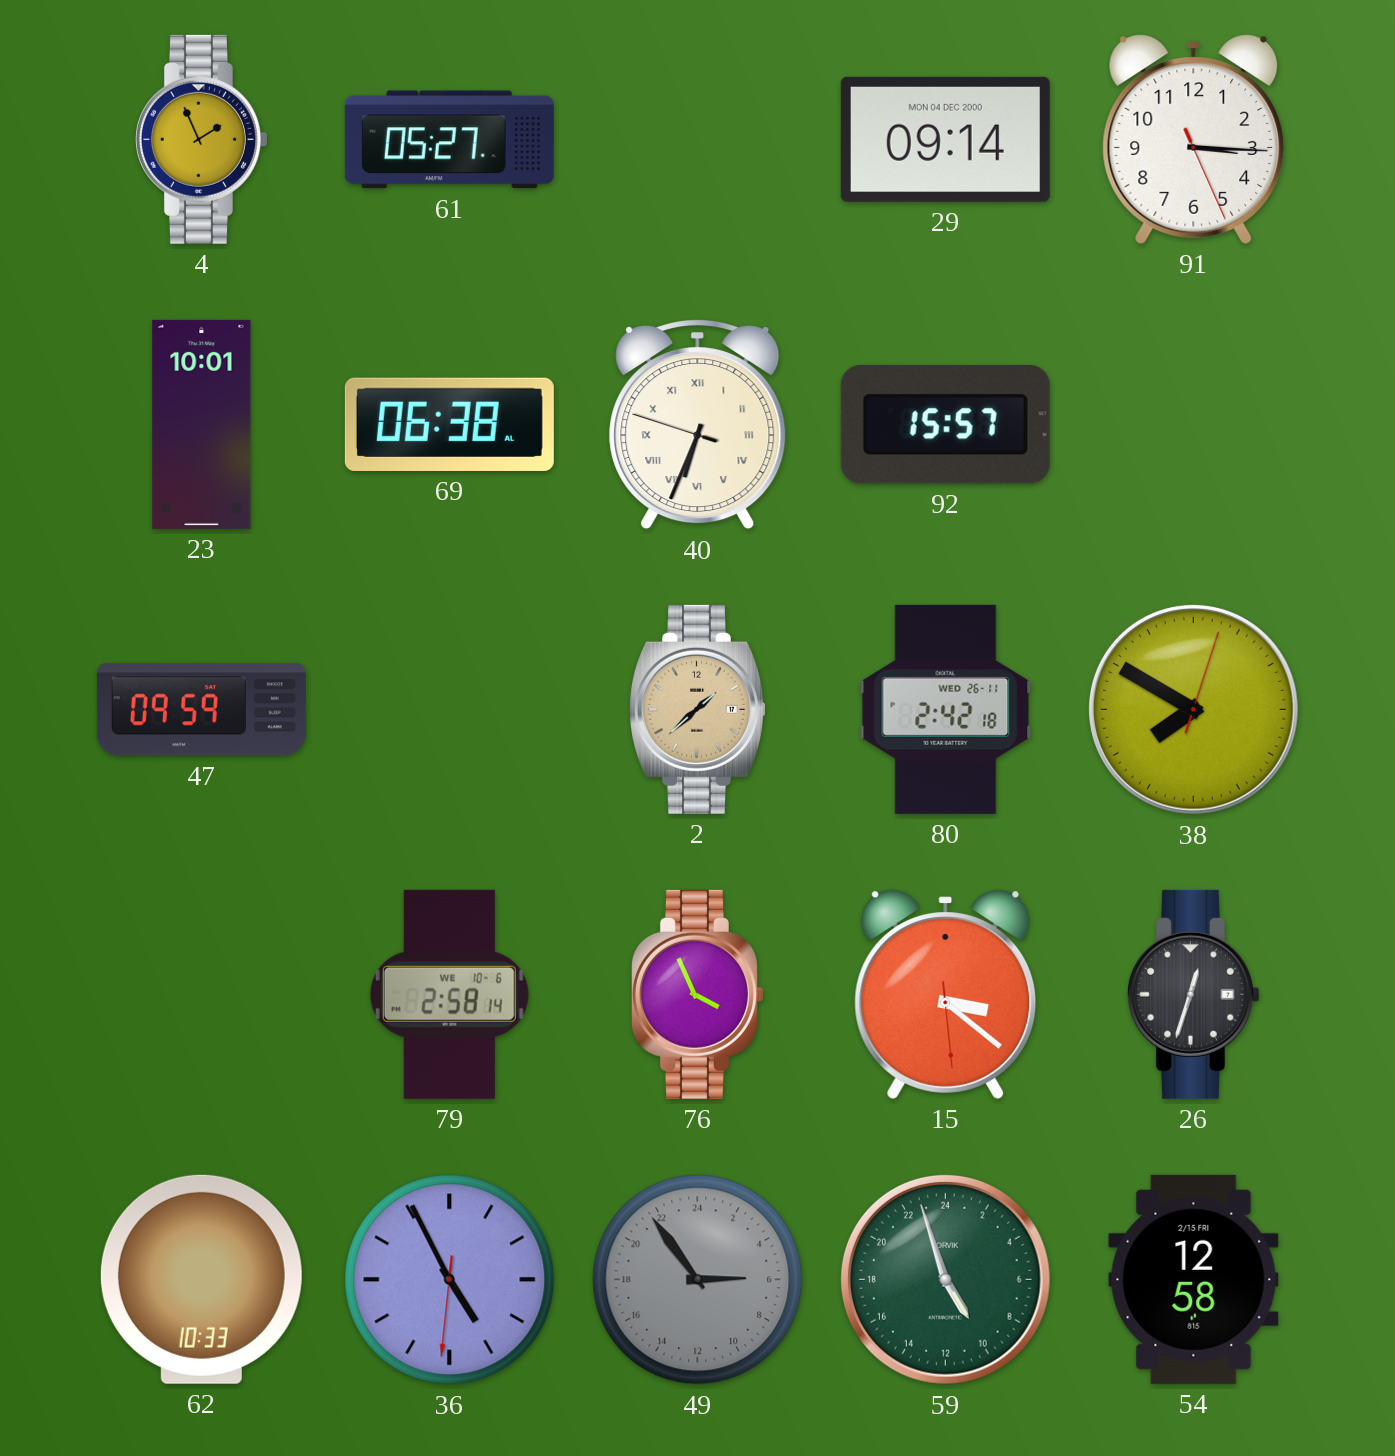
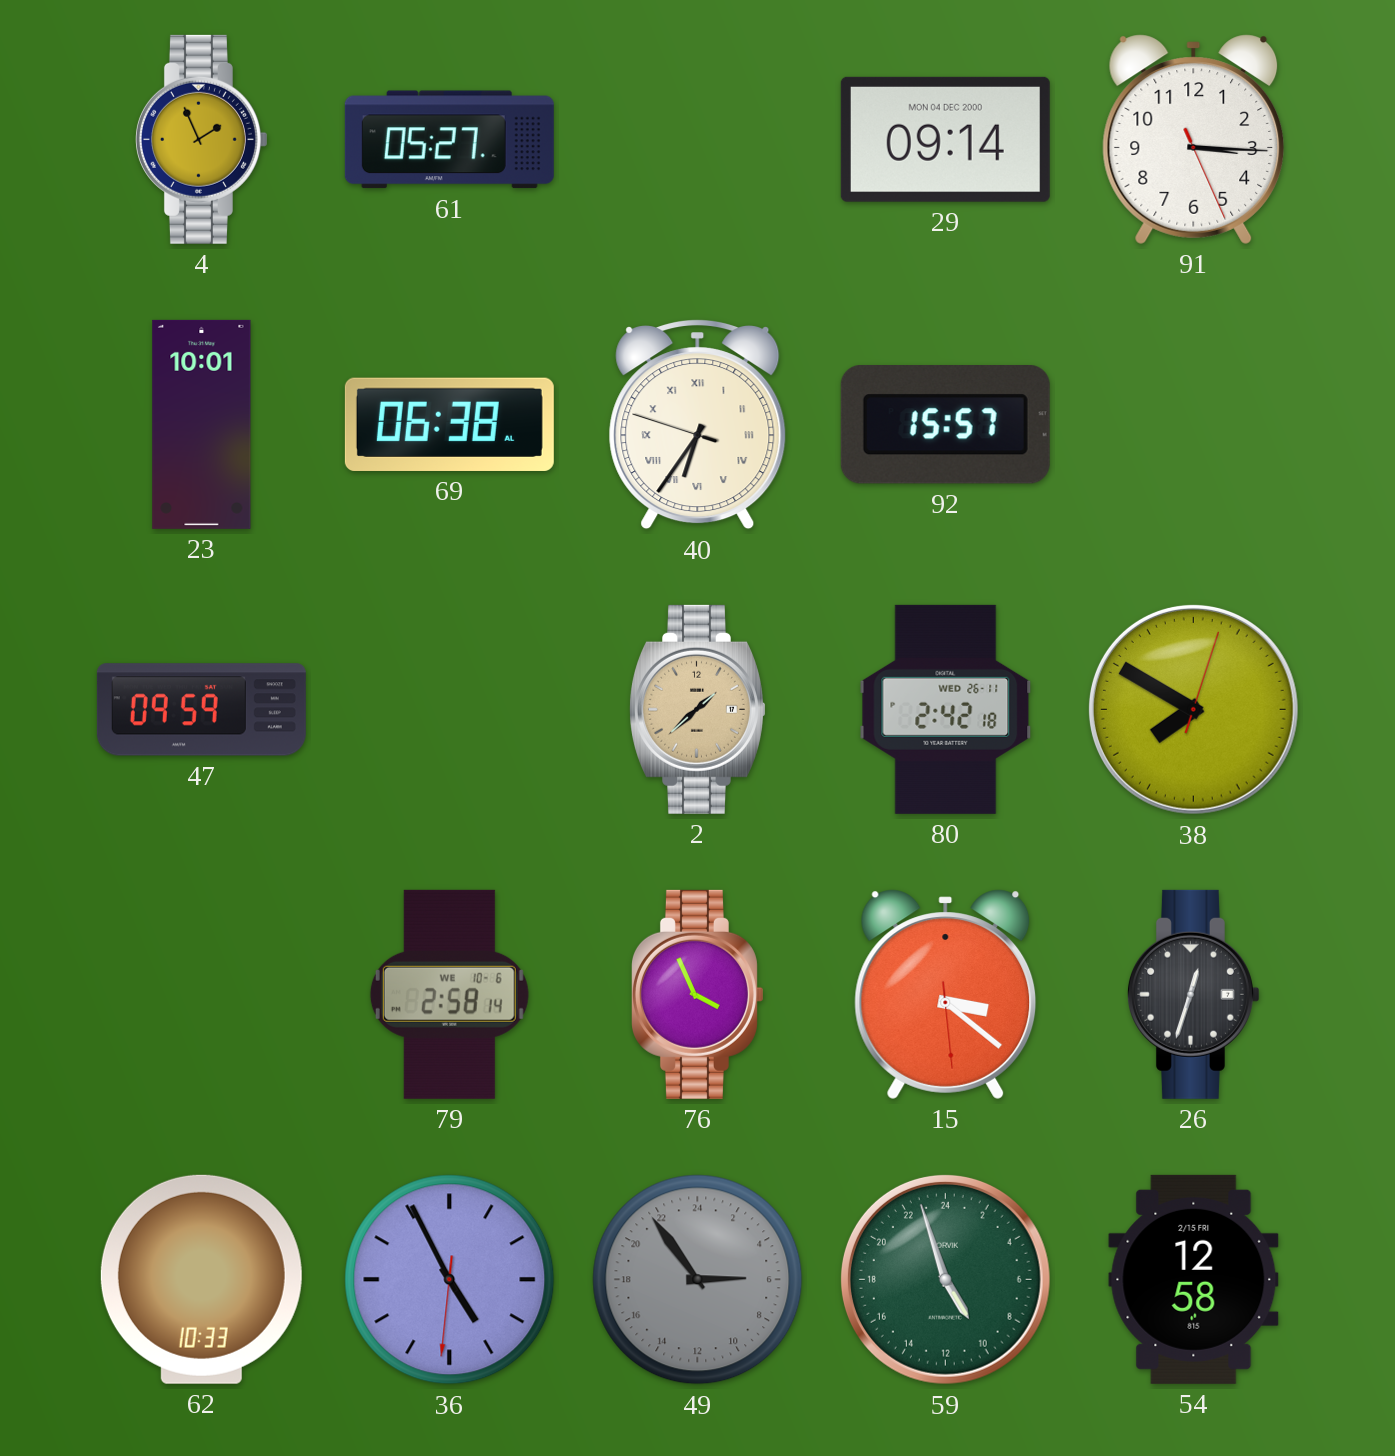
40: 6:33 -> 6:35 (698, 425)
